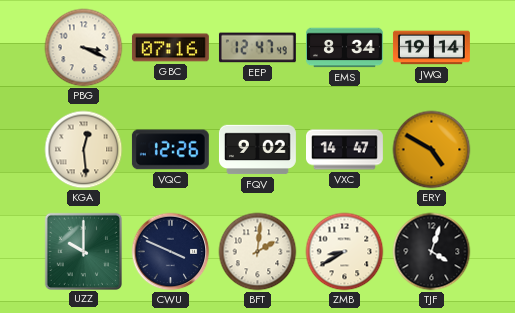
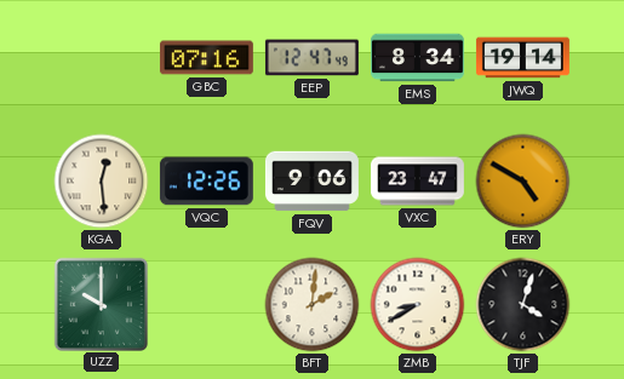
PBG: 3:19 -> none (84, 48)
FQV: 9:02 -> 9:06 (311, 182)
VXC: 14:47 -> 23:47 (418, 182)
CWU: 3:49 -> none (171, 252)
